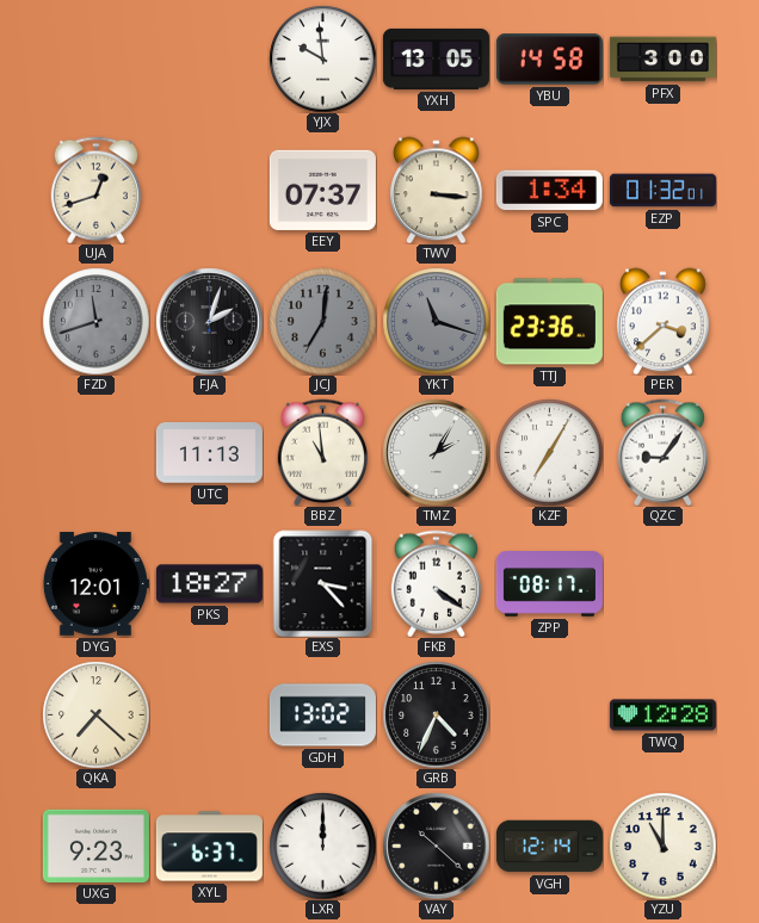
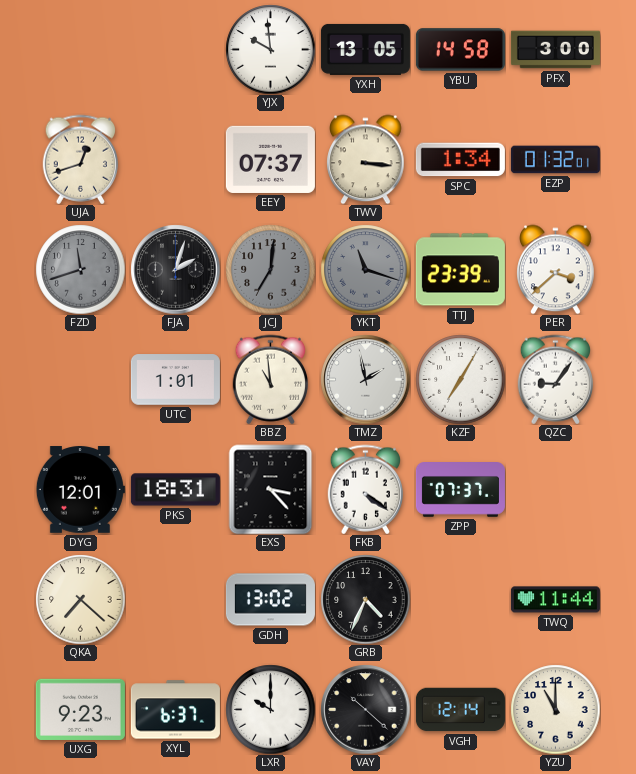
TTJ: 23:36 -> 23:39 (460, 270)
UTC: 11:13 -> 1:01 (175, 380)
TMZ: 2:05 -> 1:58 (365, 379)
PKS: 18:27 -> 18:31 (175, 490)
ZPP: 08:17 -> 07:37 (460, 490)
TWQ: 12:28 -> 11:44 (555, 600)
LXR: 12:00 -> 10:00 (270, 709)
